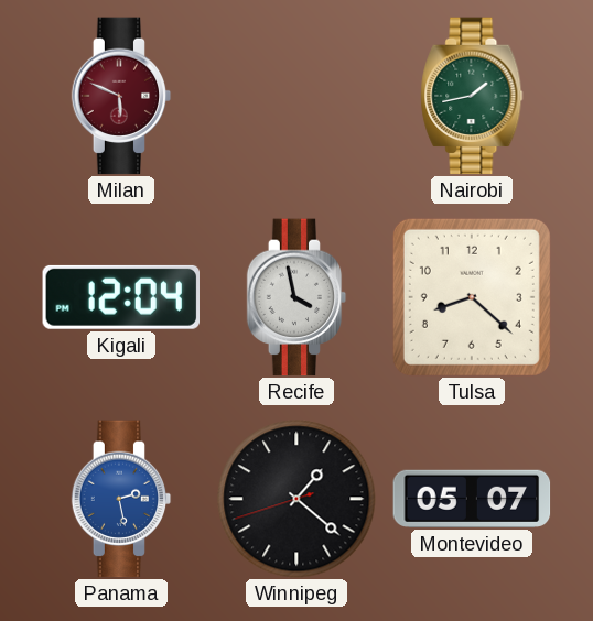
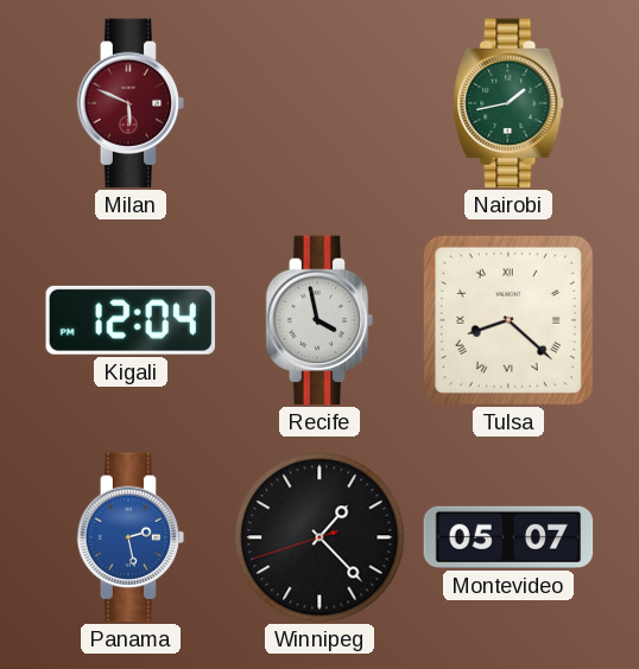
Tulsa numerals: Arabic -> Roman (508, 320)
Winnipeg: 1:21 -> 1:22 (319, 537)
